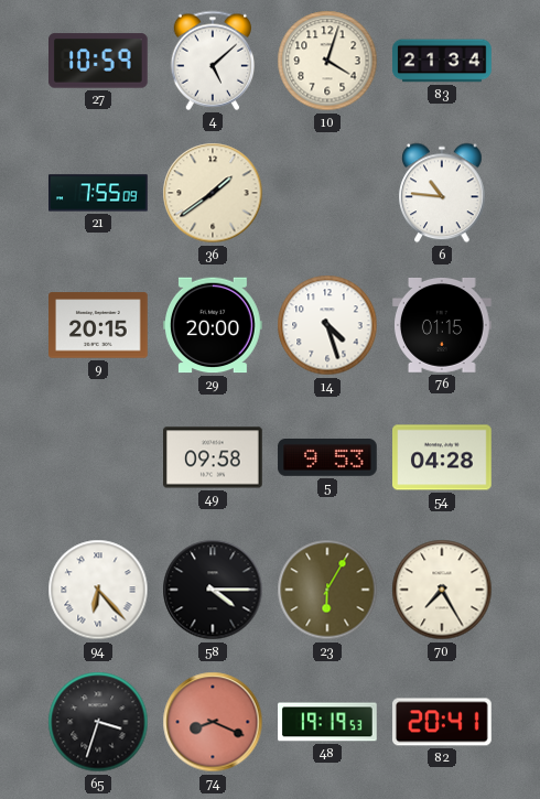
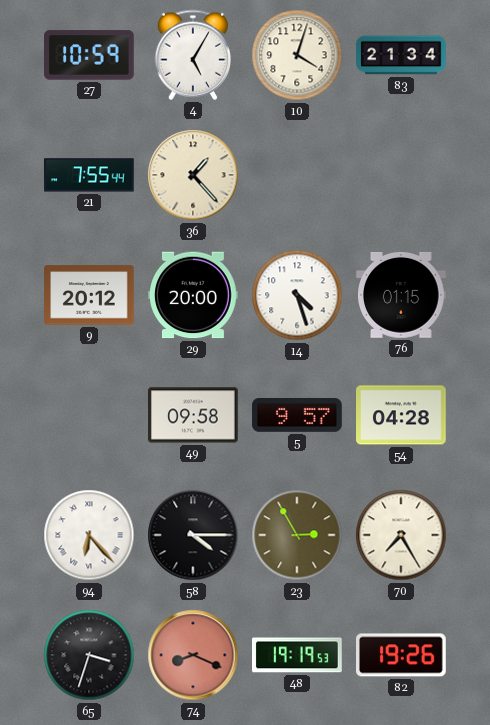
4: 5:08 -> 5:05 (192, 55)
21: 7:55:09 -> 7:55:44 (90, 175)
36: 1:39 -> 1:23 (193, 175)
6: 10:46 -> none (442, 193)
9: 20:15 -> 20:12 (90, 295)
5: 9:53 -> 9:57 (297, 416)
23: 6:05 -> 2:55 (297, 535)
82: 20:41 -> 19:26 (401, 655)
